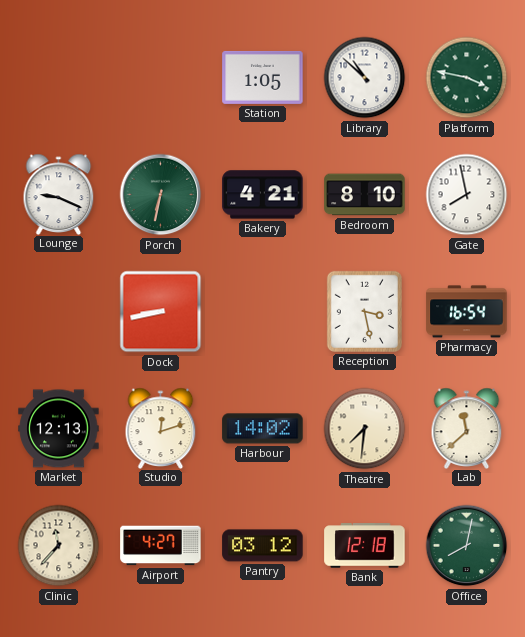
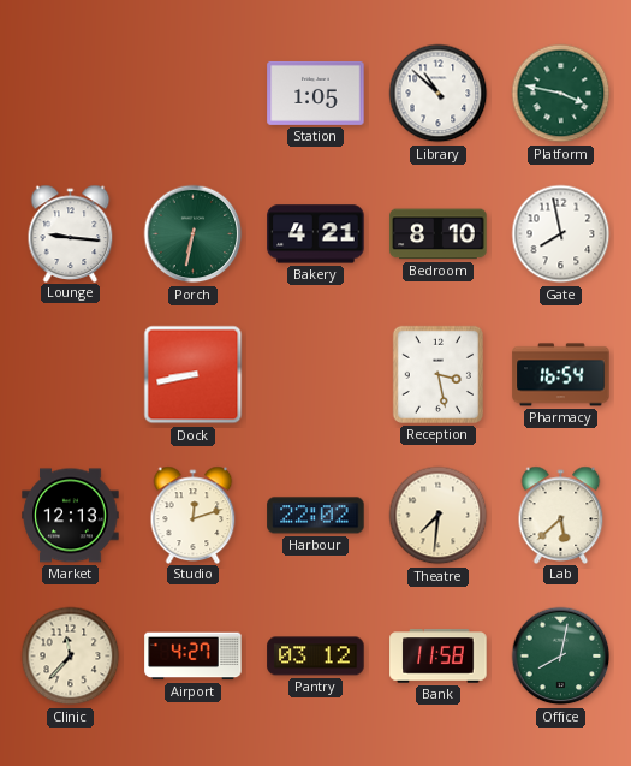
Lounge: 9:19 -> 9:16 (71, 233)
Harbour: 14:02 -> 22:02 (316, 516)
Lab: 11:38 -> 5:38 (561, 515)
Bank: 12:18 -> 11:58 (439, 657)
